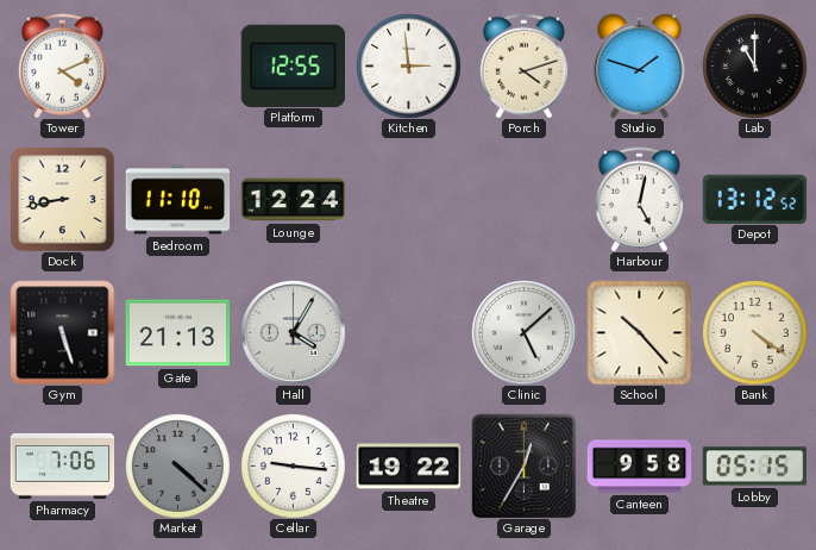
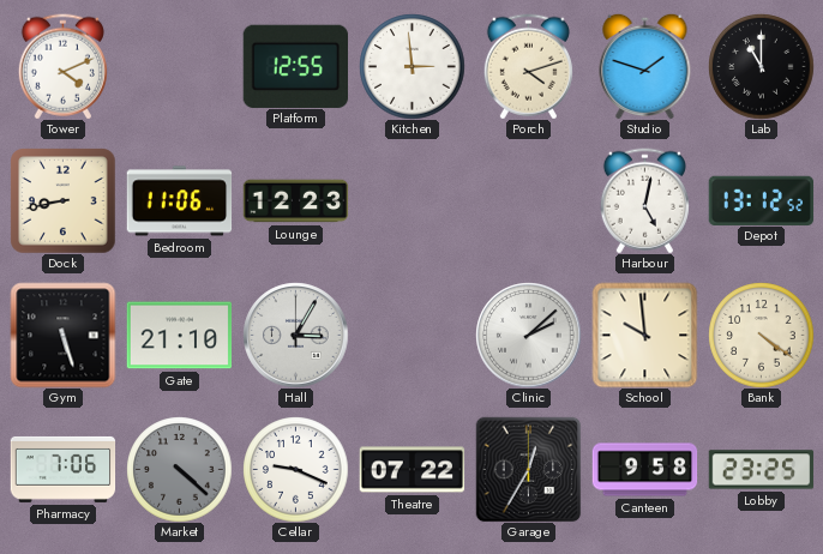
Bedroom: 11:10 -> 11:06 (179, 201)
Lounge: 12:24 -> 12:23 (295, 201)
Gate: 21:13 -> 21:10 (179, 336)
Hall: 4:05 -> 3:05 (295, 335)
Clinic: 5:08 -> 2:08 (528, 335)
School: 10:23 -> 9:59 (644, 335)
Cellar: 9:16 -> 9:19 (295, 469)
Theatre: 19:22 -> 07:22 (411, 470)
Lobby: 05:15 -> 23:25 (761, 470)
